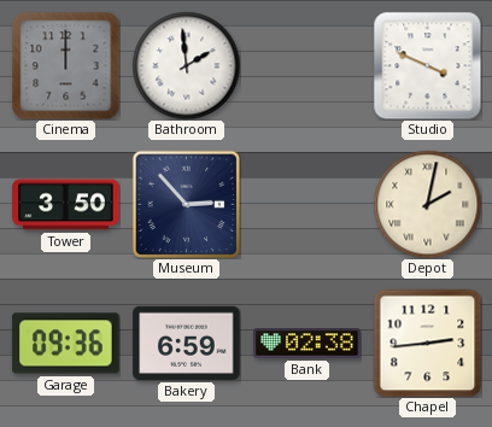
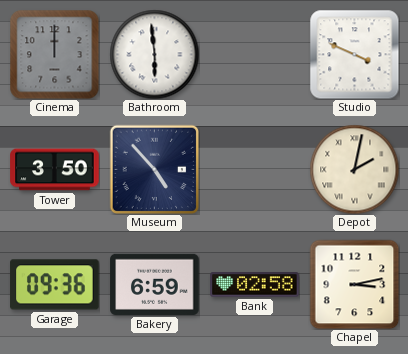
Bathroom: 1:59 -> 5:59 (154, 54)
Museum: 2:53 -> 4:53 (154, 169)
Bank: 02:38 -> 02:58 (255, 285)
Chapel: 2:44 -> 3:13 (354, 284)
